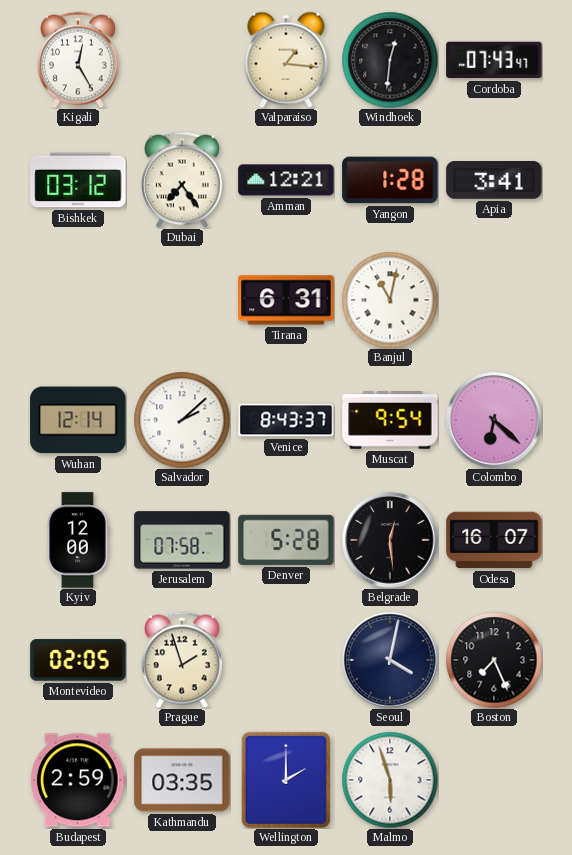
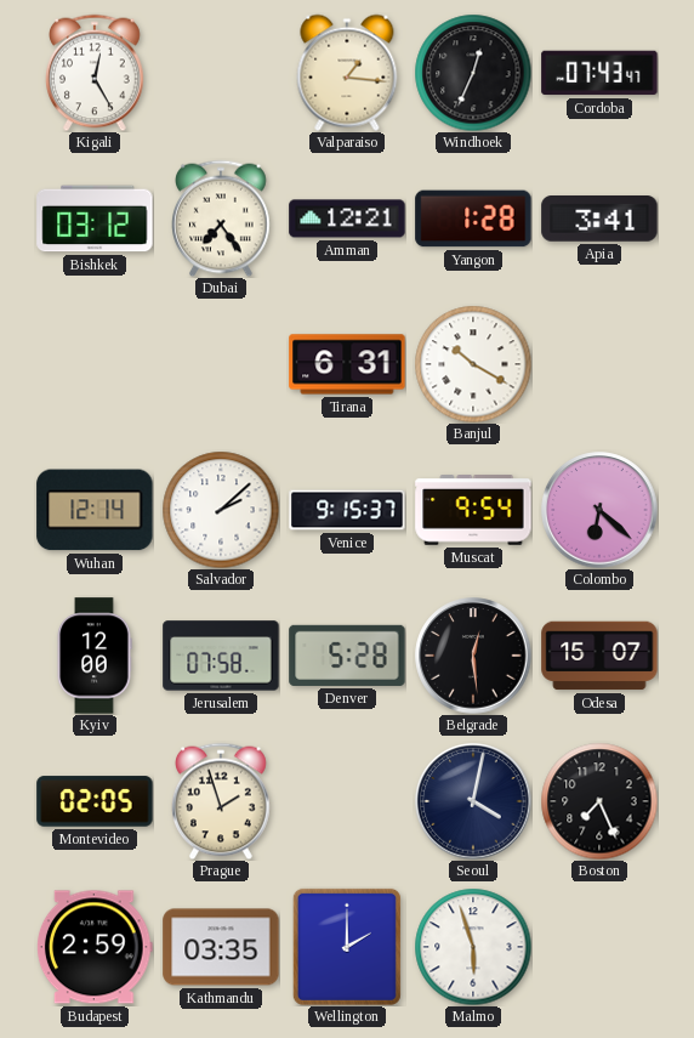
Windhoek: 12:31 -> 12:34 (473, 73)
Banjul: 11:02 -> 10:20 (473, 364)
Venice: 8:43 -> 9:15 (347, 510)
Odesa: 16:07 -> 15:07 (599, 656)
